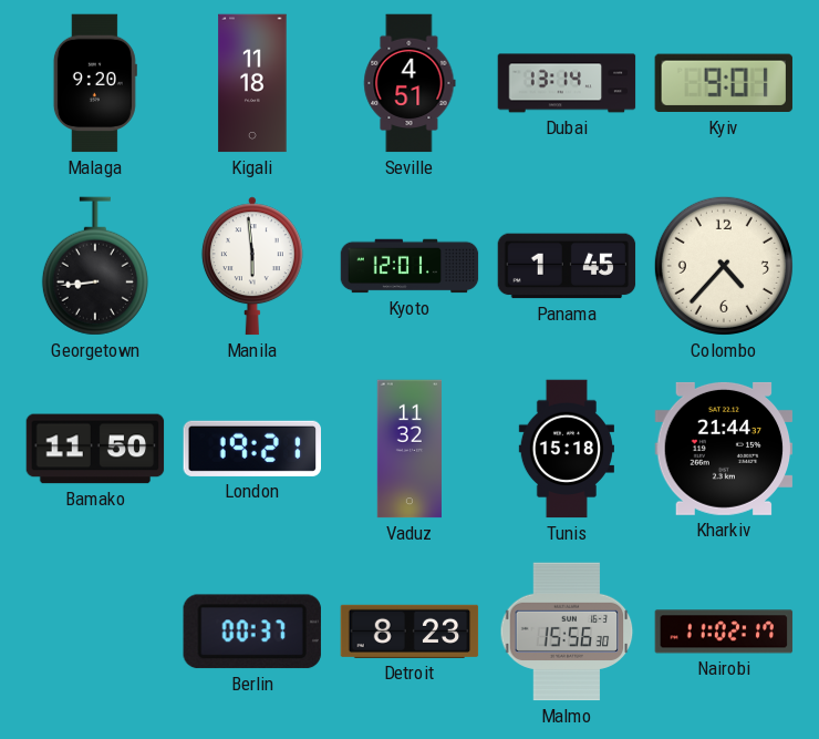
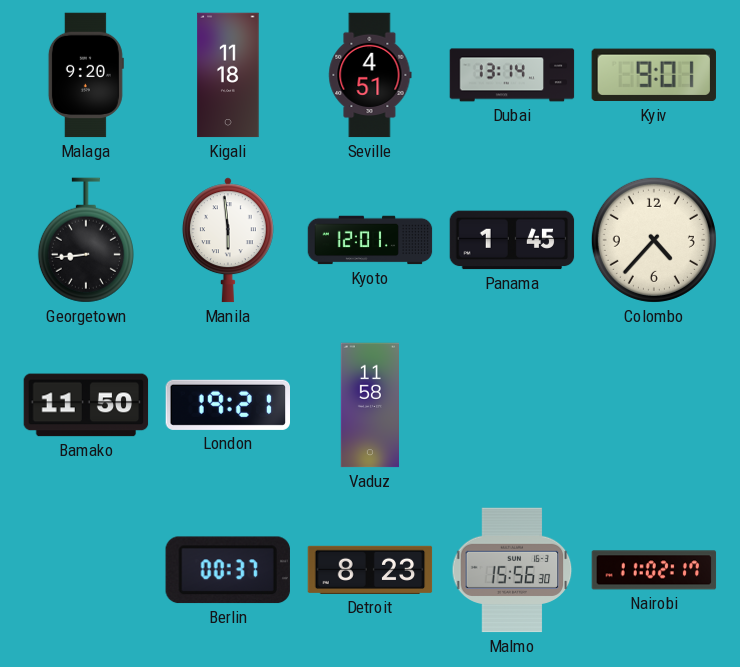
Vaduz: 11:32 -> 11:58 (369, 405)
Tunis: 15:18 -> none (567, 449)
Kharkiv: 21:44 -> none (724, 449)
